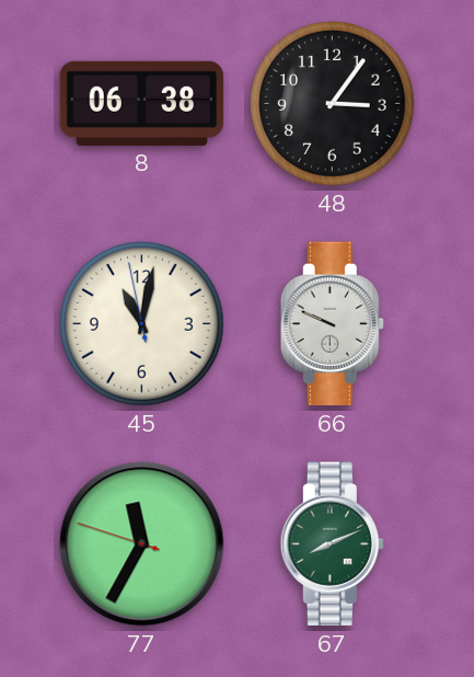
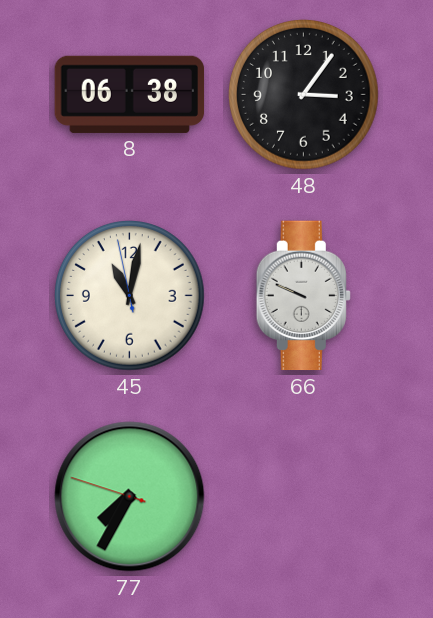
77: 11:34 -> 7:34 (130, 497)
67: 8:11 -> none (332, 544)
